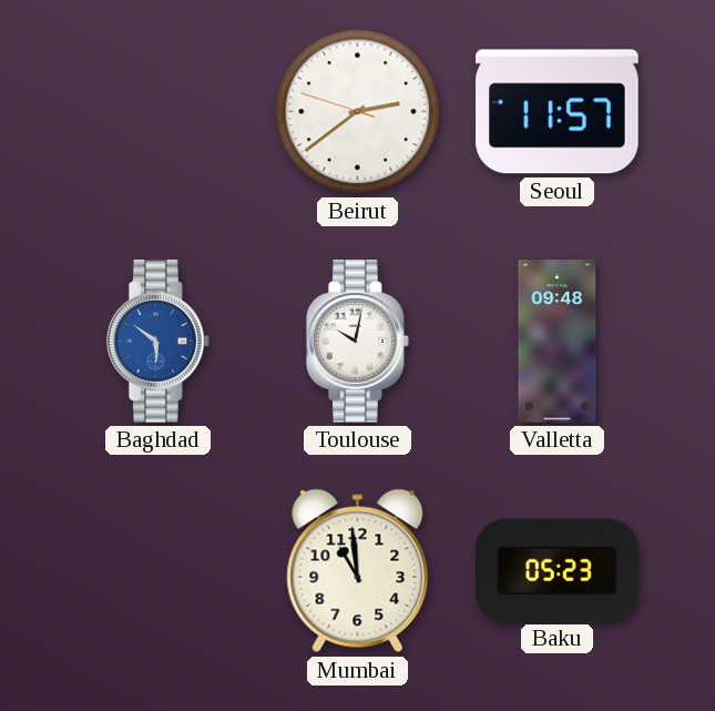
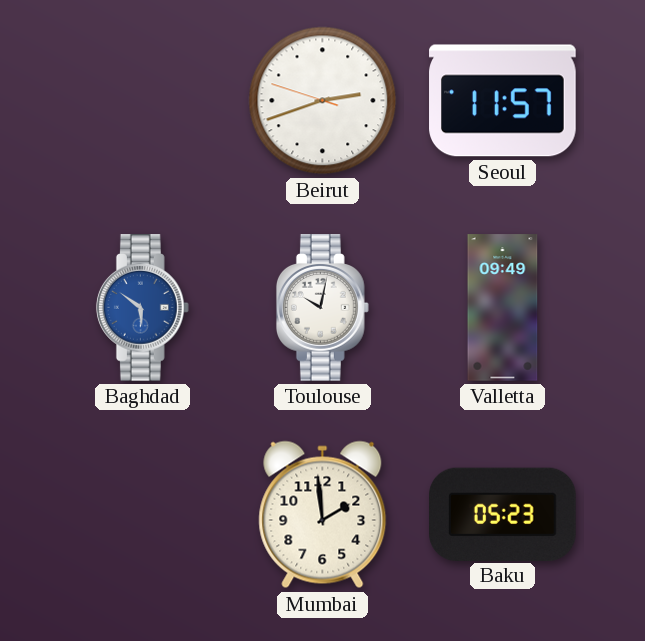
Beirut: 2:38 -> 2:41 (323, 101)
Valletta: 09:48 -> 09:49 (503, 308)
Mumbai: 10:59 -> 1:59 (323, 515)
